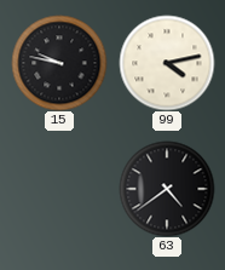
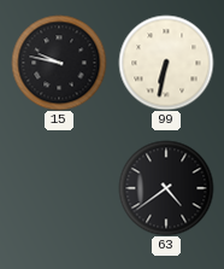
99: 4:13 -> 6:32 (166, 63)
